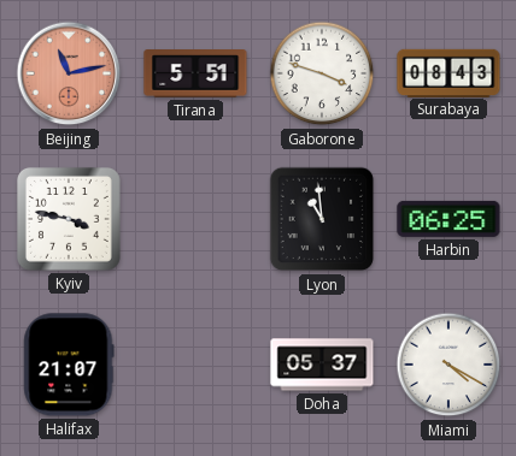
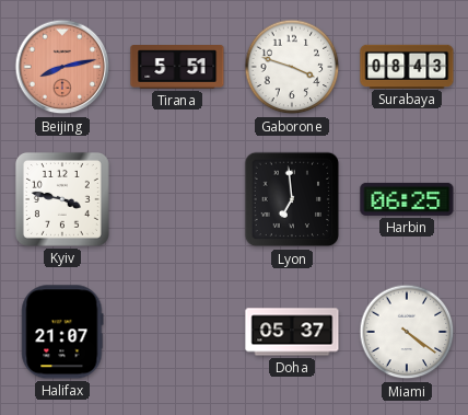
Beijing: 11:13 -> 8:13 (62, 67)
Lyon: 10:59 -> 6:59 (292, 199)
Miami: 4:20 -> 4:21 (407, 332)
